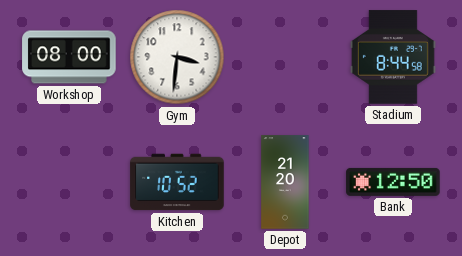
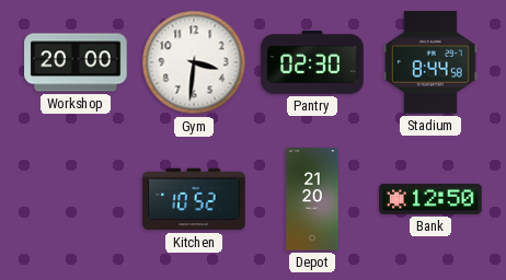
Workshop: 08:00 -> 20:00 (76, 62)
Pantry: none -> 02:30 (312, 63)
